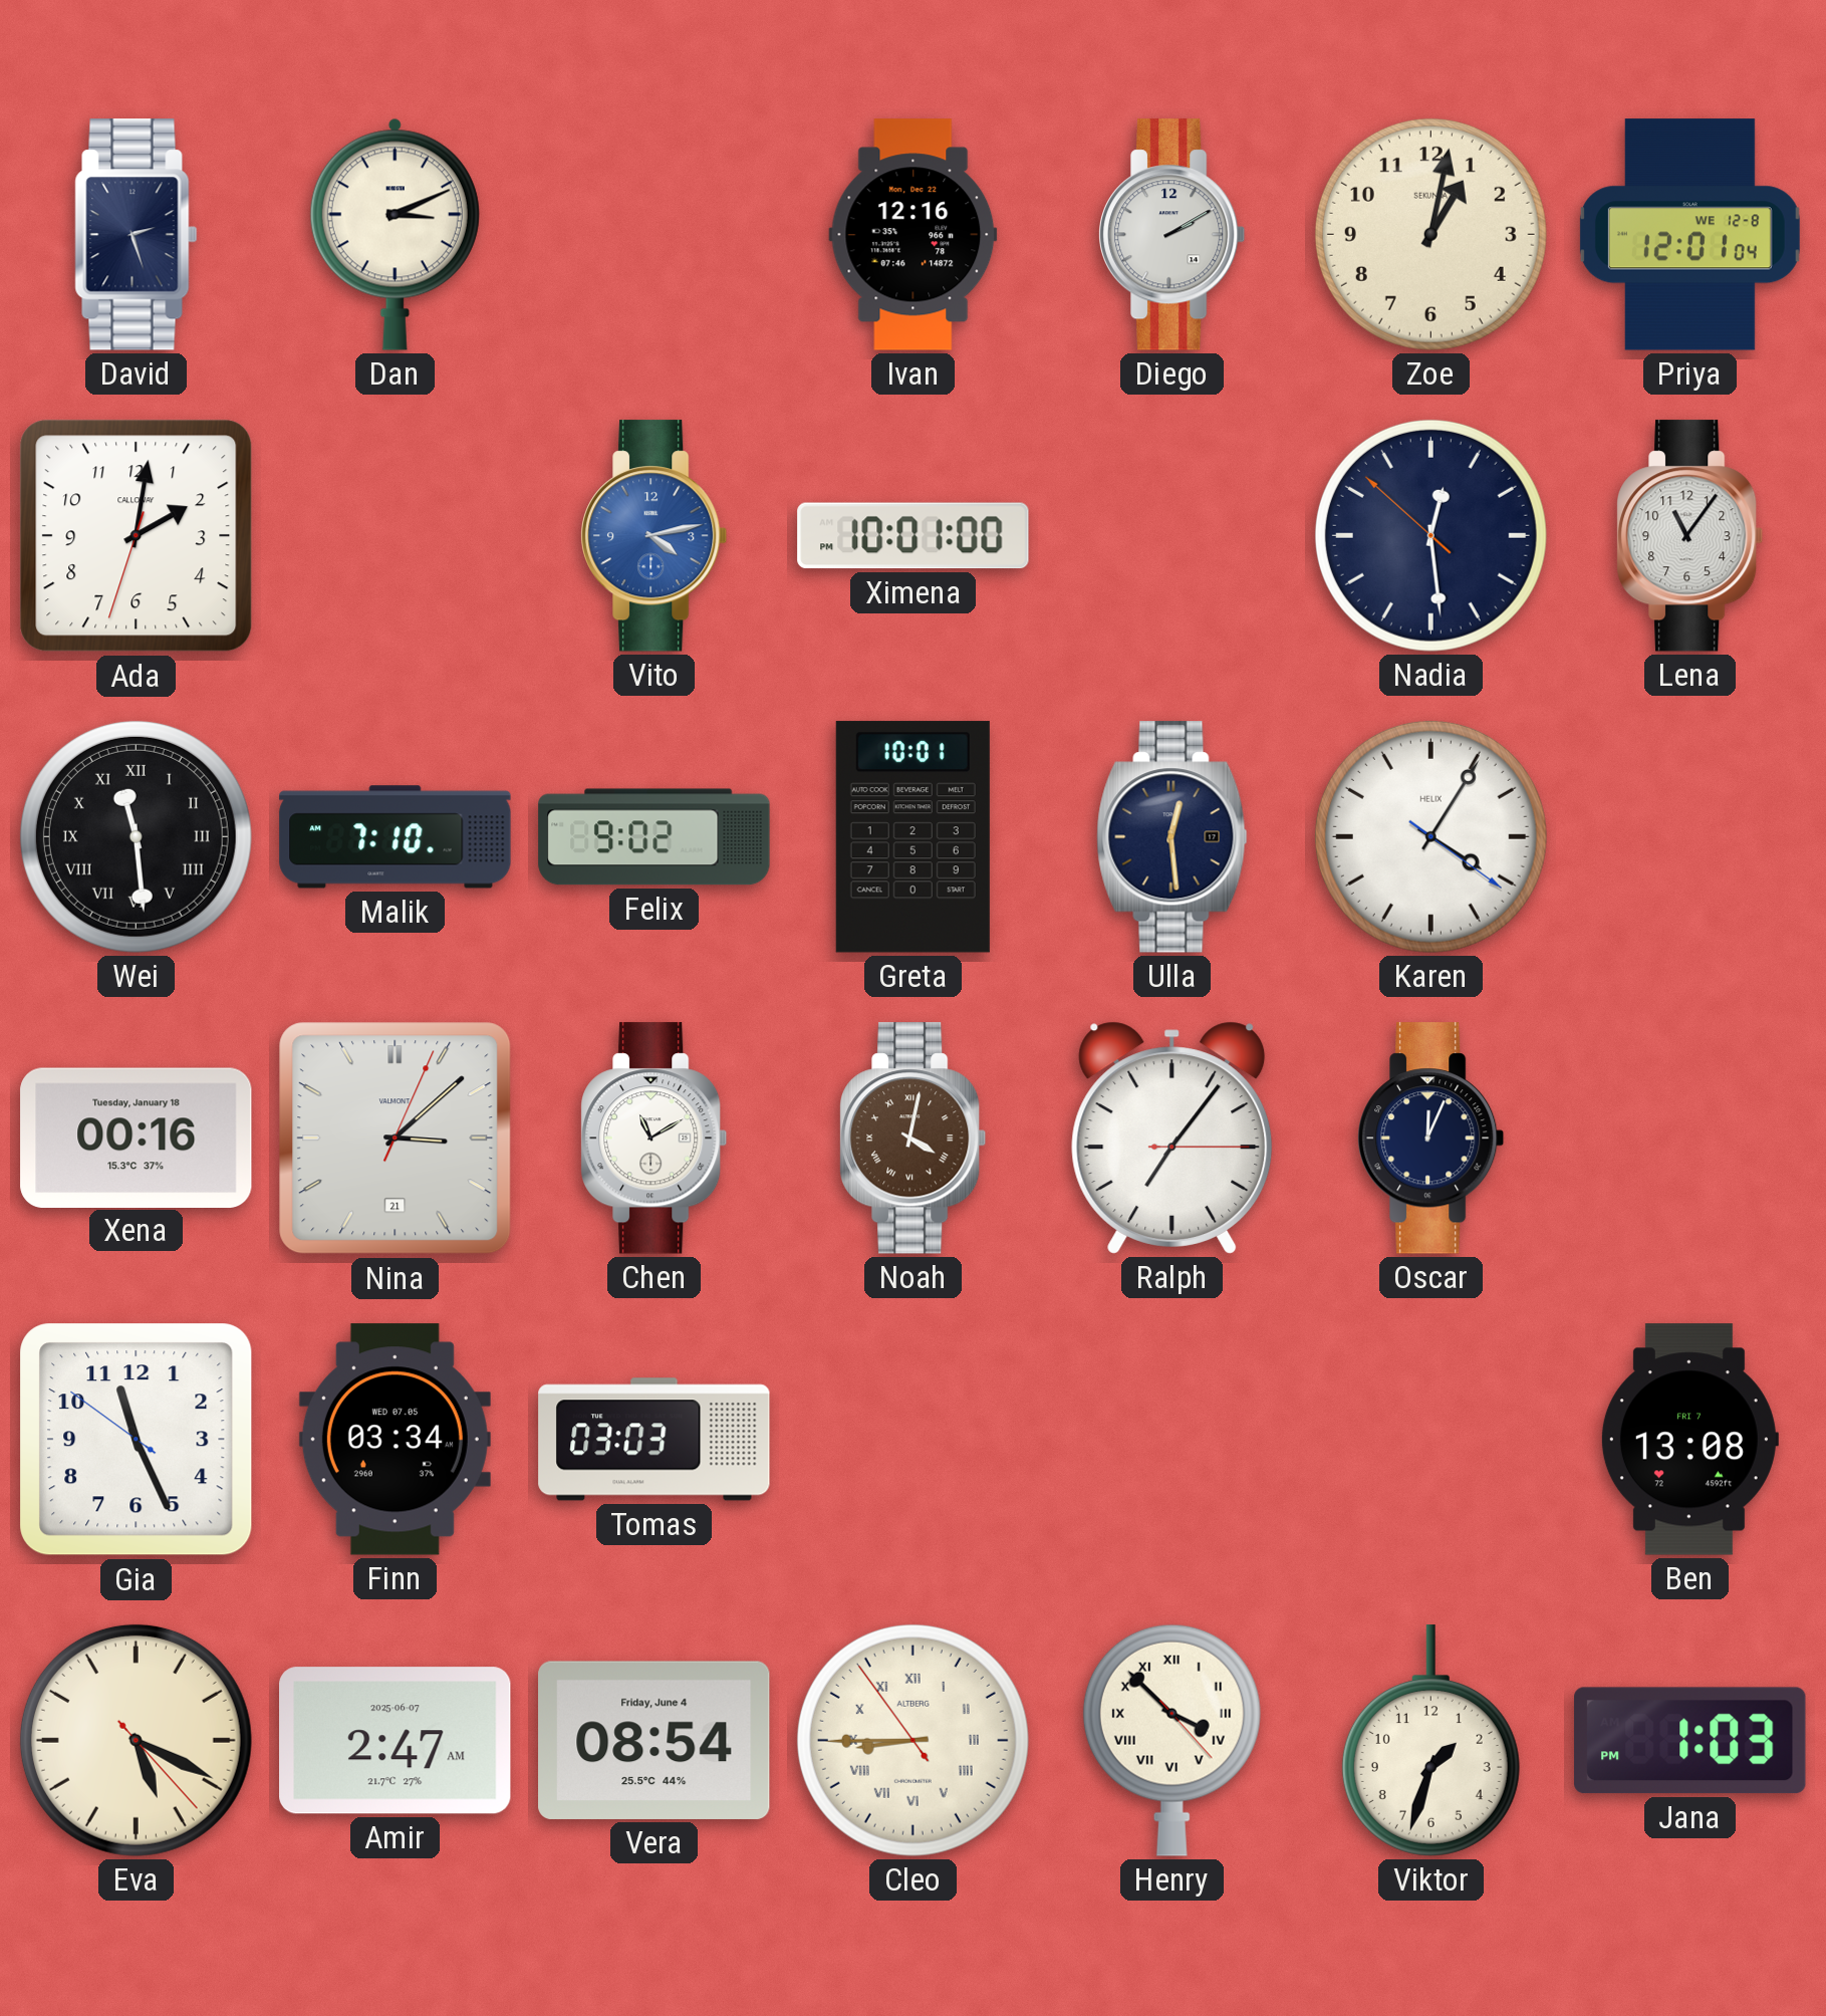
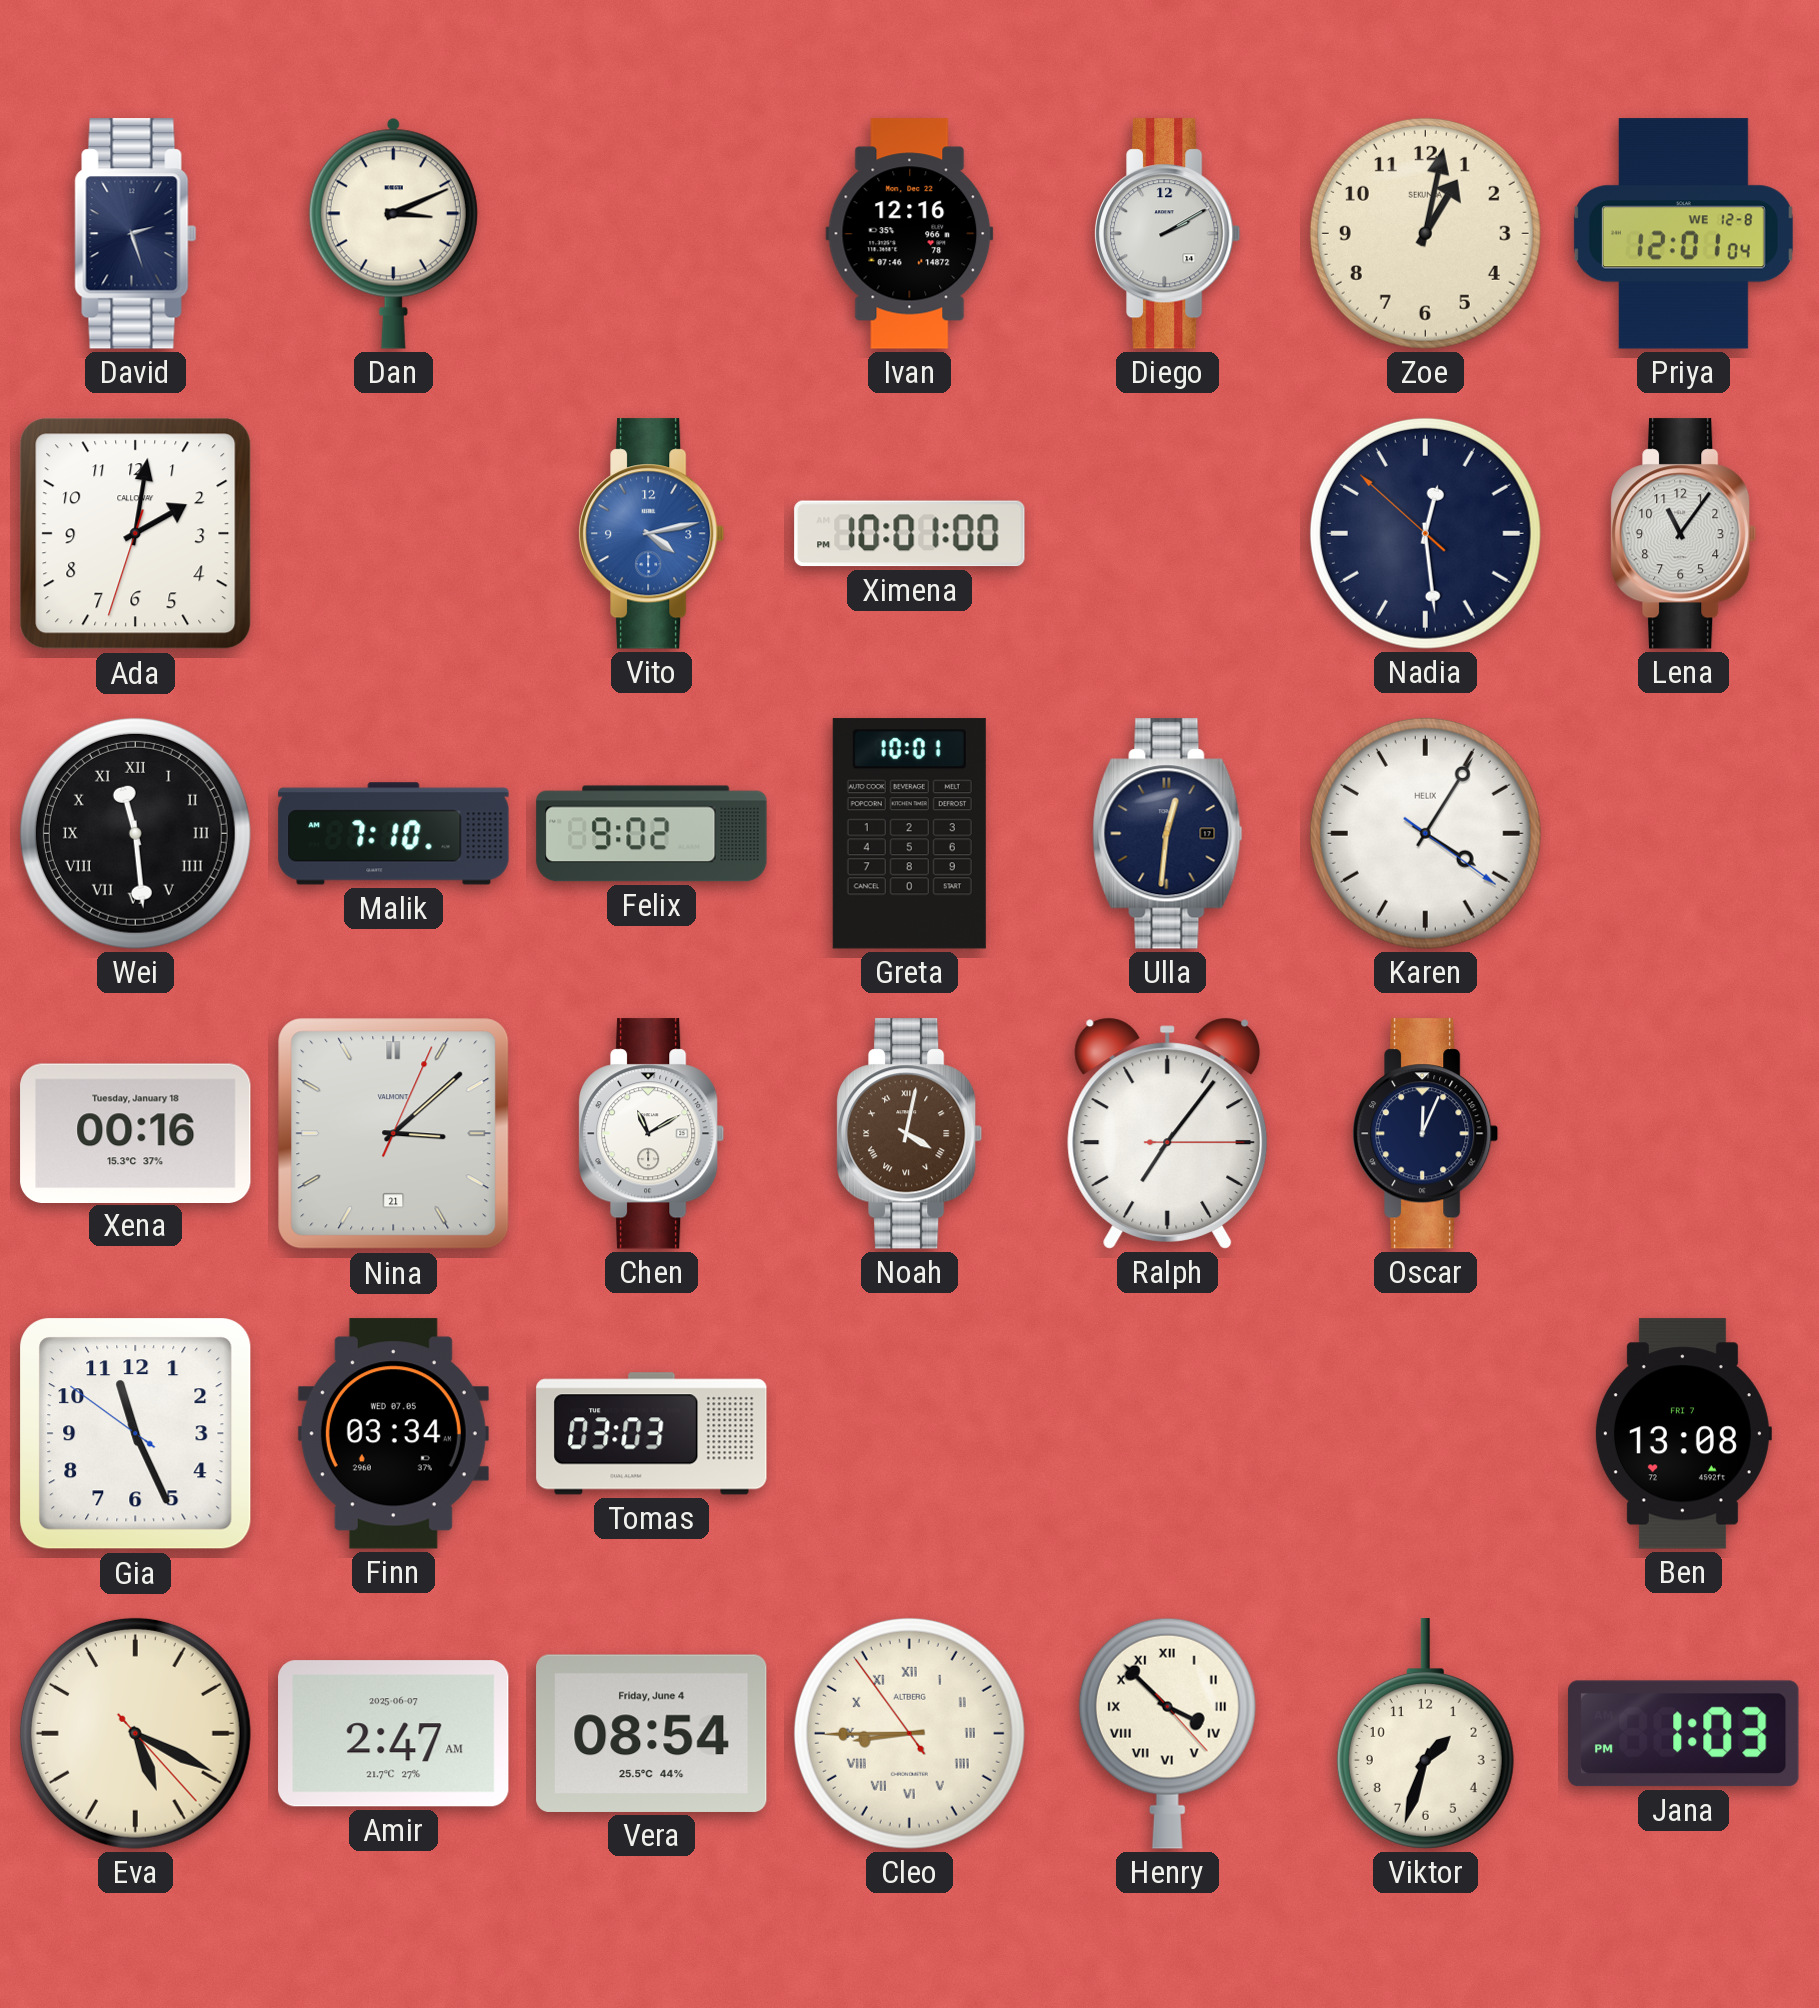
Ulla: 12:29 -> 12:31 (1168, 834)
